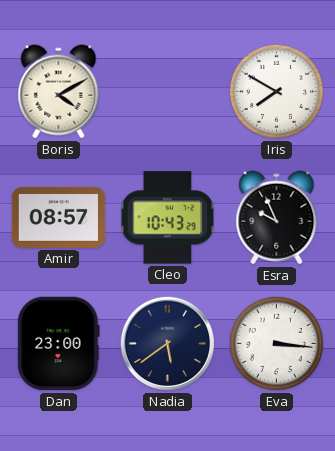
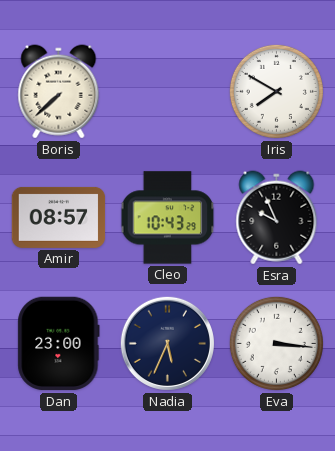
Boris: 4:10 -> 7:38 (59, 92)
Nadia: 5:39 -> 5:34 (167, 343)
